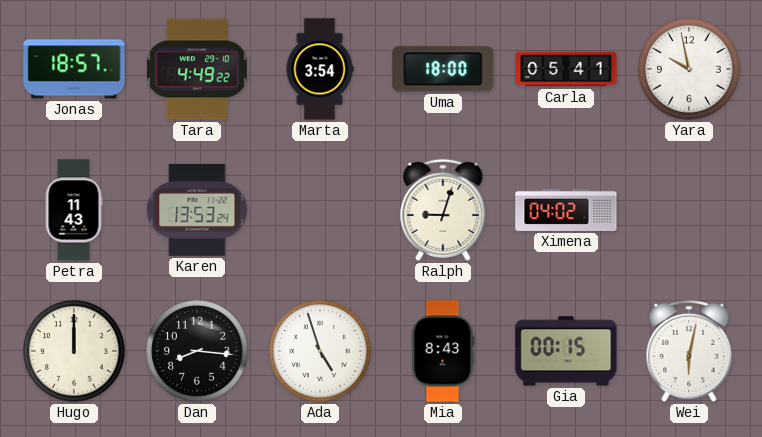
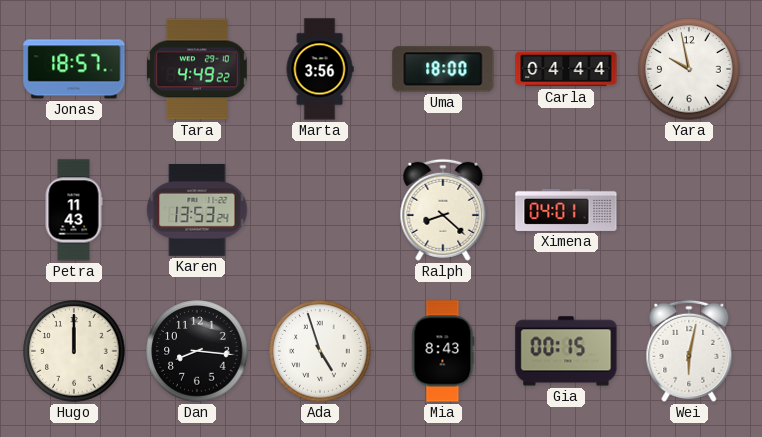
Marta: 3:54 -> 3:56 (320, 69)
Carla: 05:41 -> 04:44 (566, 69)
Ralph: 9:03 -> 8:22 (443, 210)
Ximena: 04:02 -> 04:01 (566, 210)
